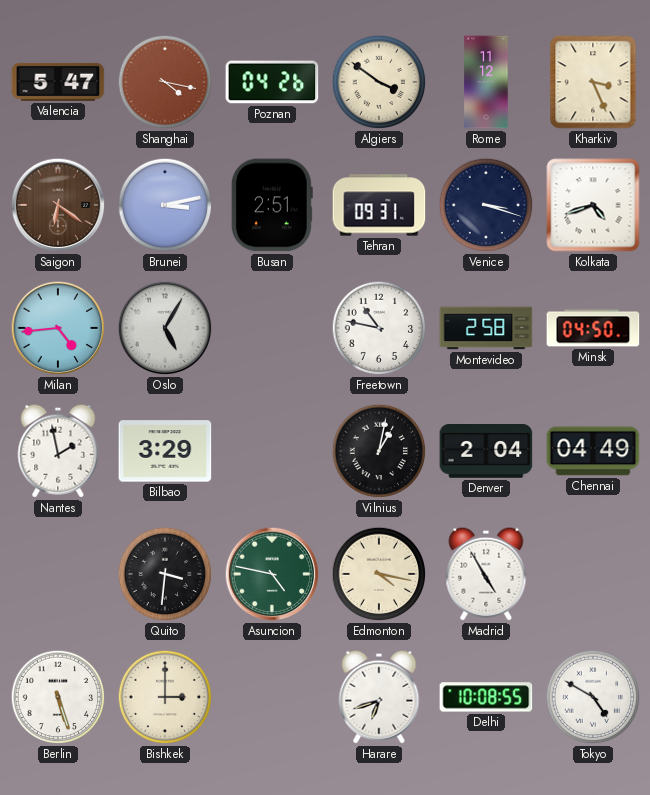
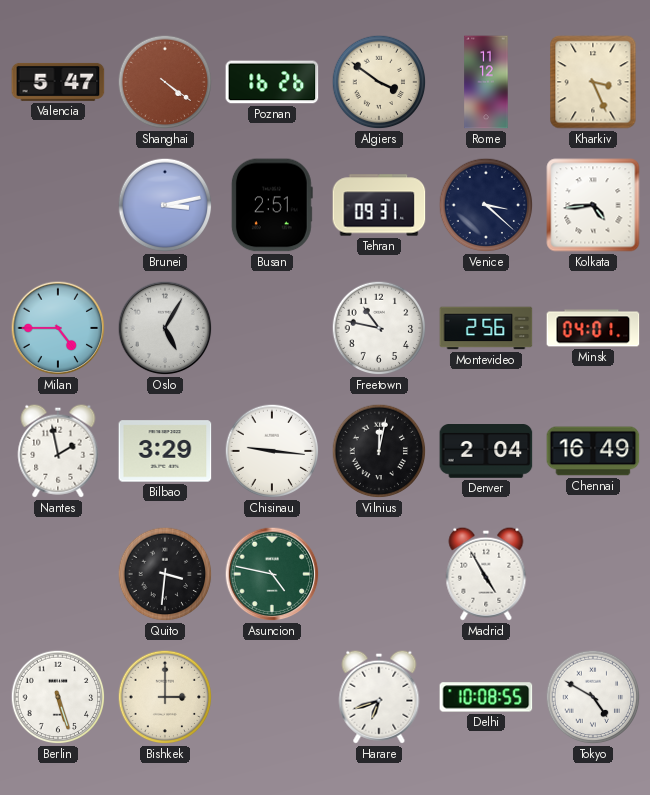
Shanghai: 4:17 -> 4:21 (165, 82)
Poznan: 04:26 -> 16:26 (272, 82)
Saigon: 6:21 -> none (58, 205)
Venice: 3:18 -> 3:22 (486, 205)
Kolkata: 4:42 -> 4:44 (593, 205)
Milan: 4:44 -> 4:45 (58, 328)
Montevideo: 2:58 -> 2:56 (486, 328)
Minsk: 04:50 -> 04:01 (593, 328)
Chisinau: none -> 9:16 (272, 451)
Vilnius: 1:02 -> 12:02 (379, 451)
Chennai: 04:49 -> 16:49 (593, 451)
Edmonton: 4:17 -> none (379, 574)
